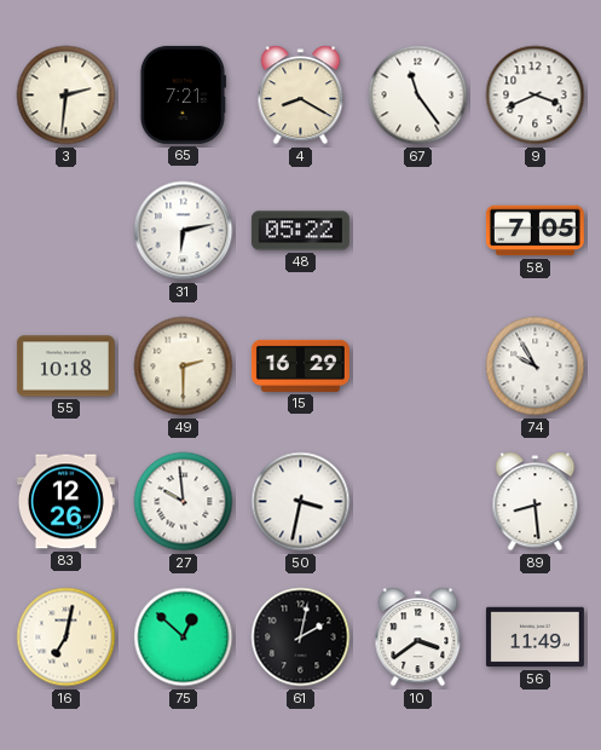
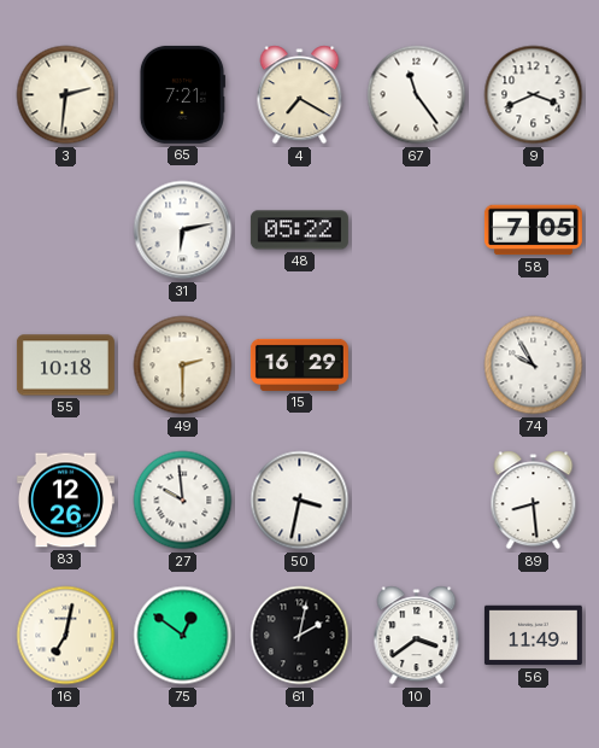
4: 8:20 -> 7:20 (300, 95)
75: 12:52 -> 12:51 (183, 636)
